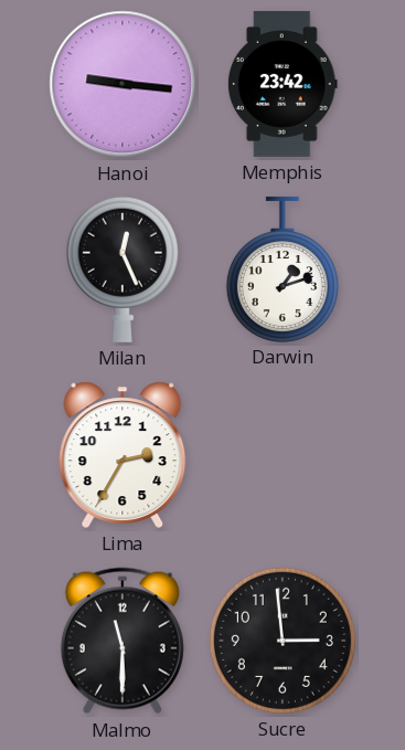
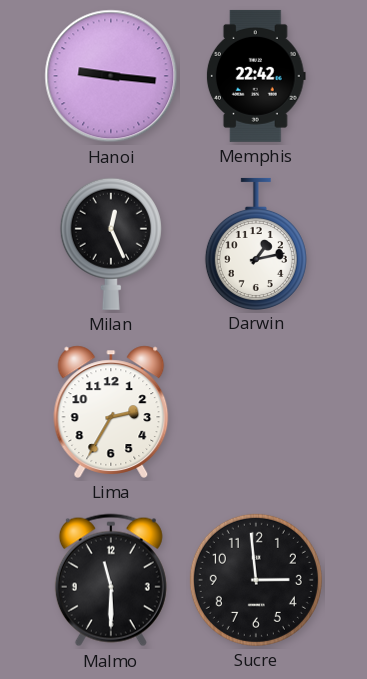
Memphis: 23:42 -> 22:42 (256, 76)
Darwin: 1:12 -> 1:13 (256, 243)
